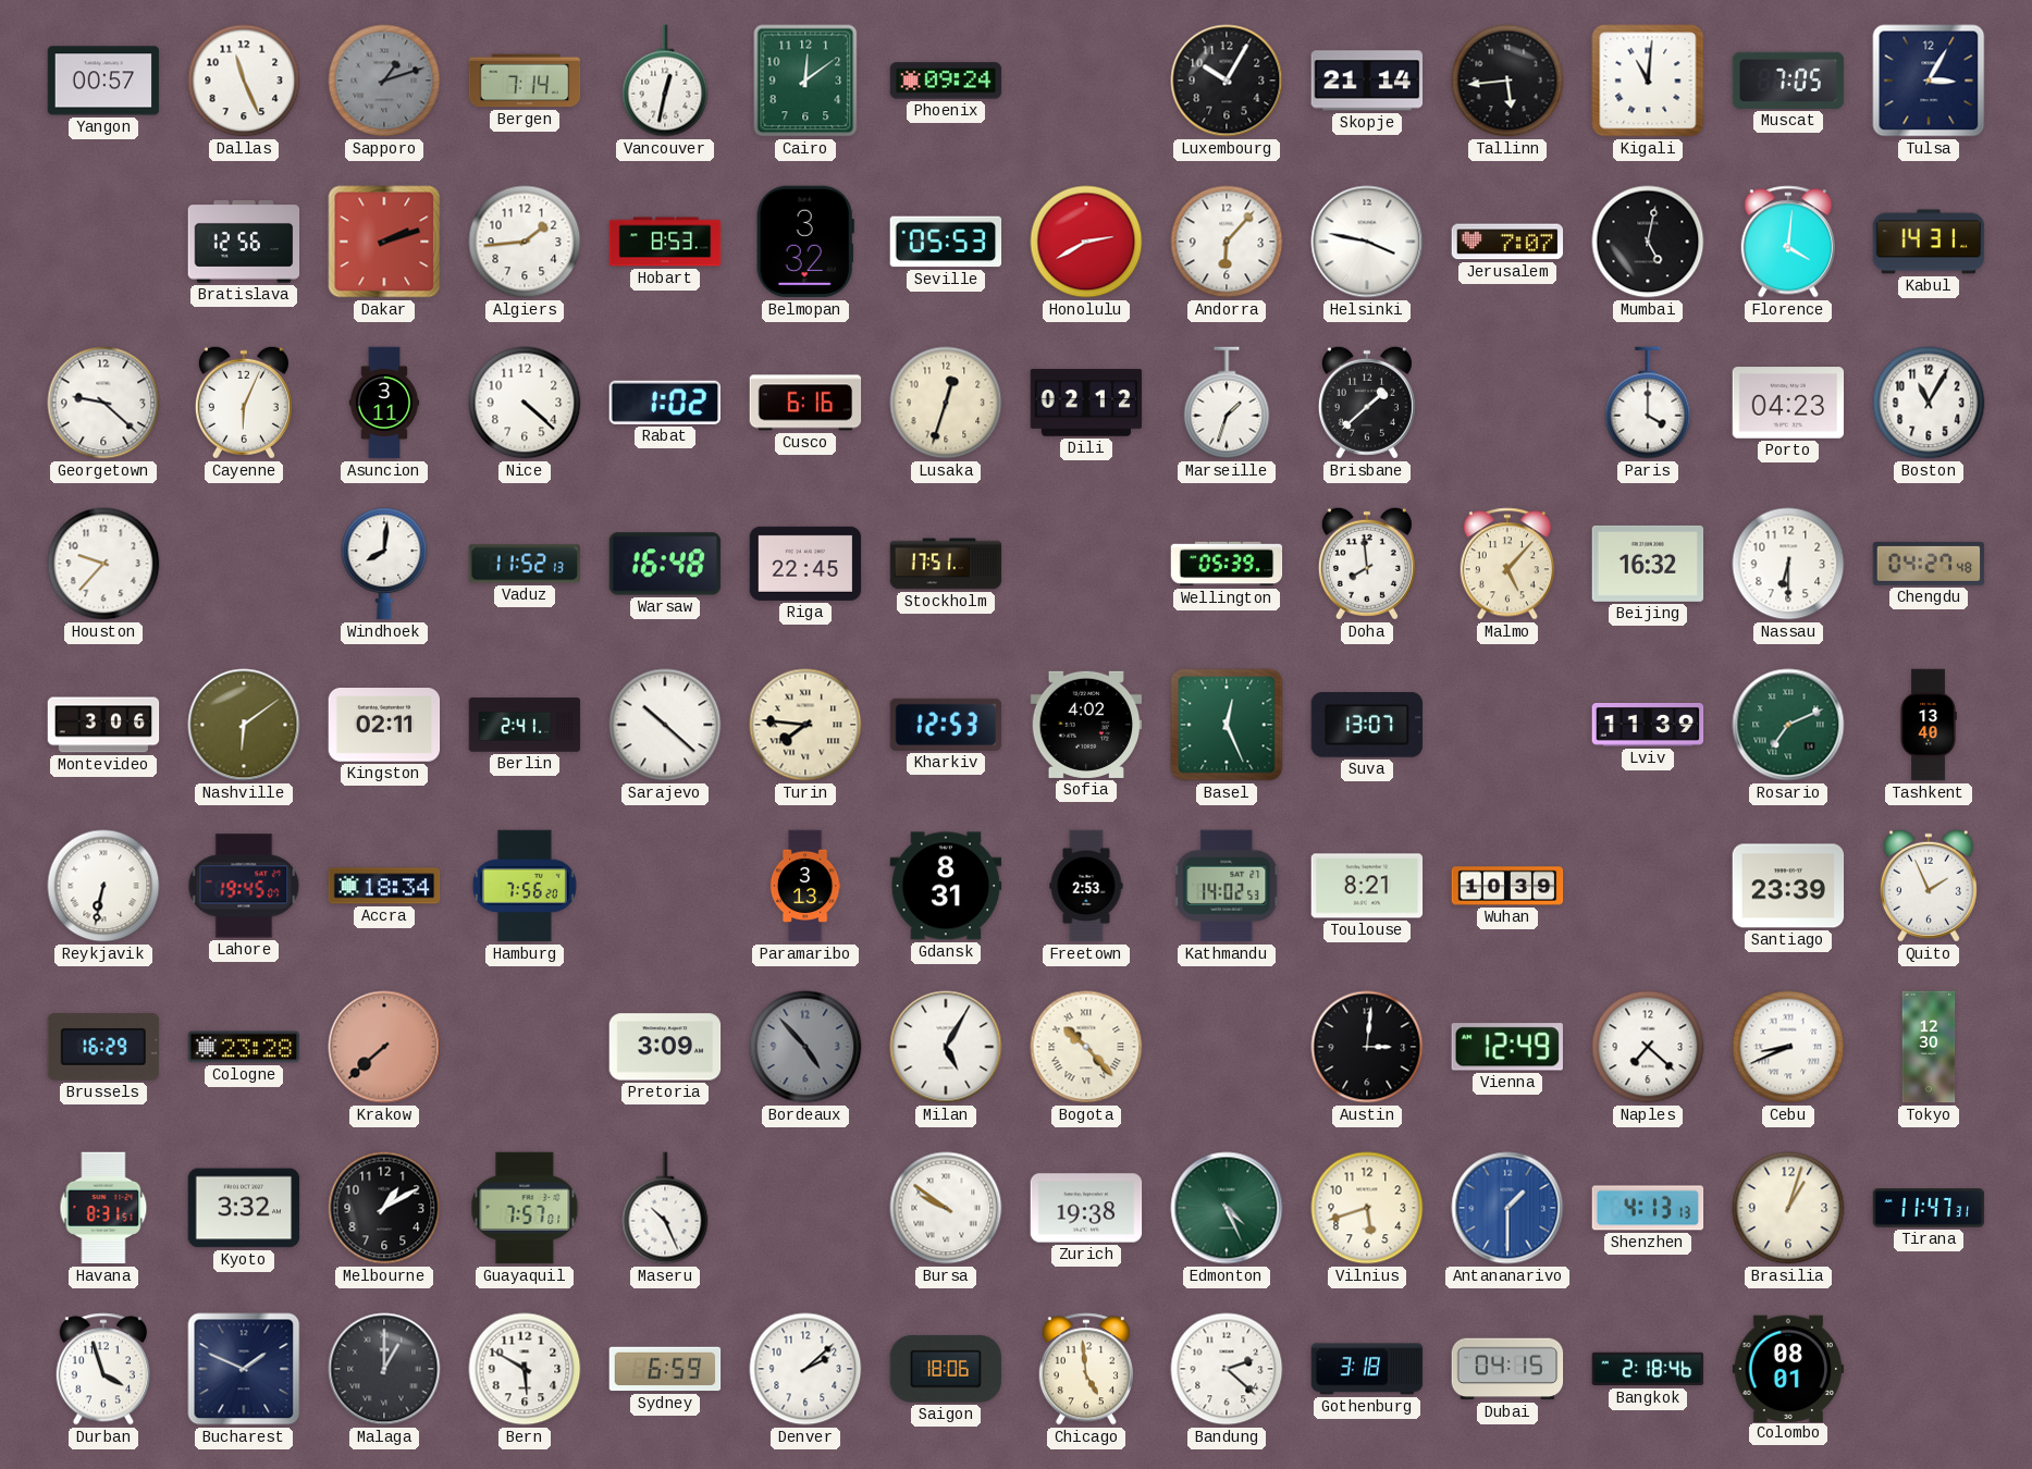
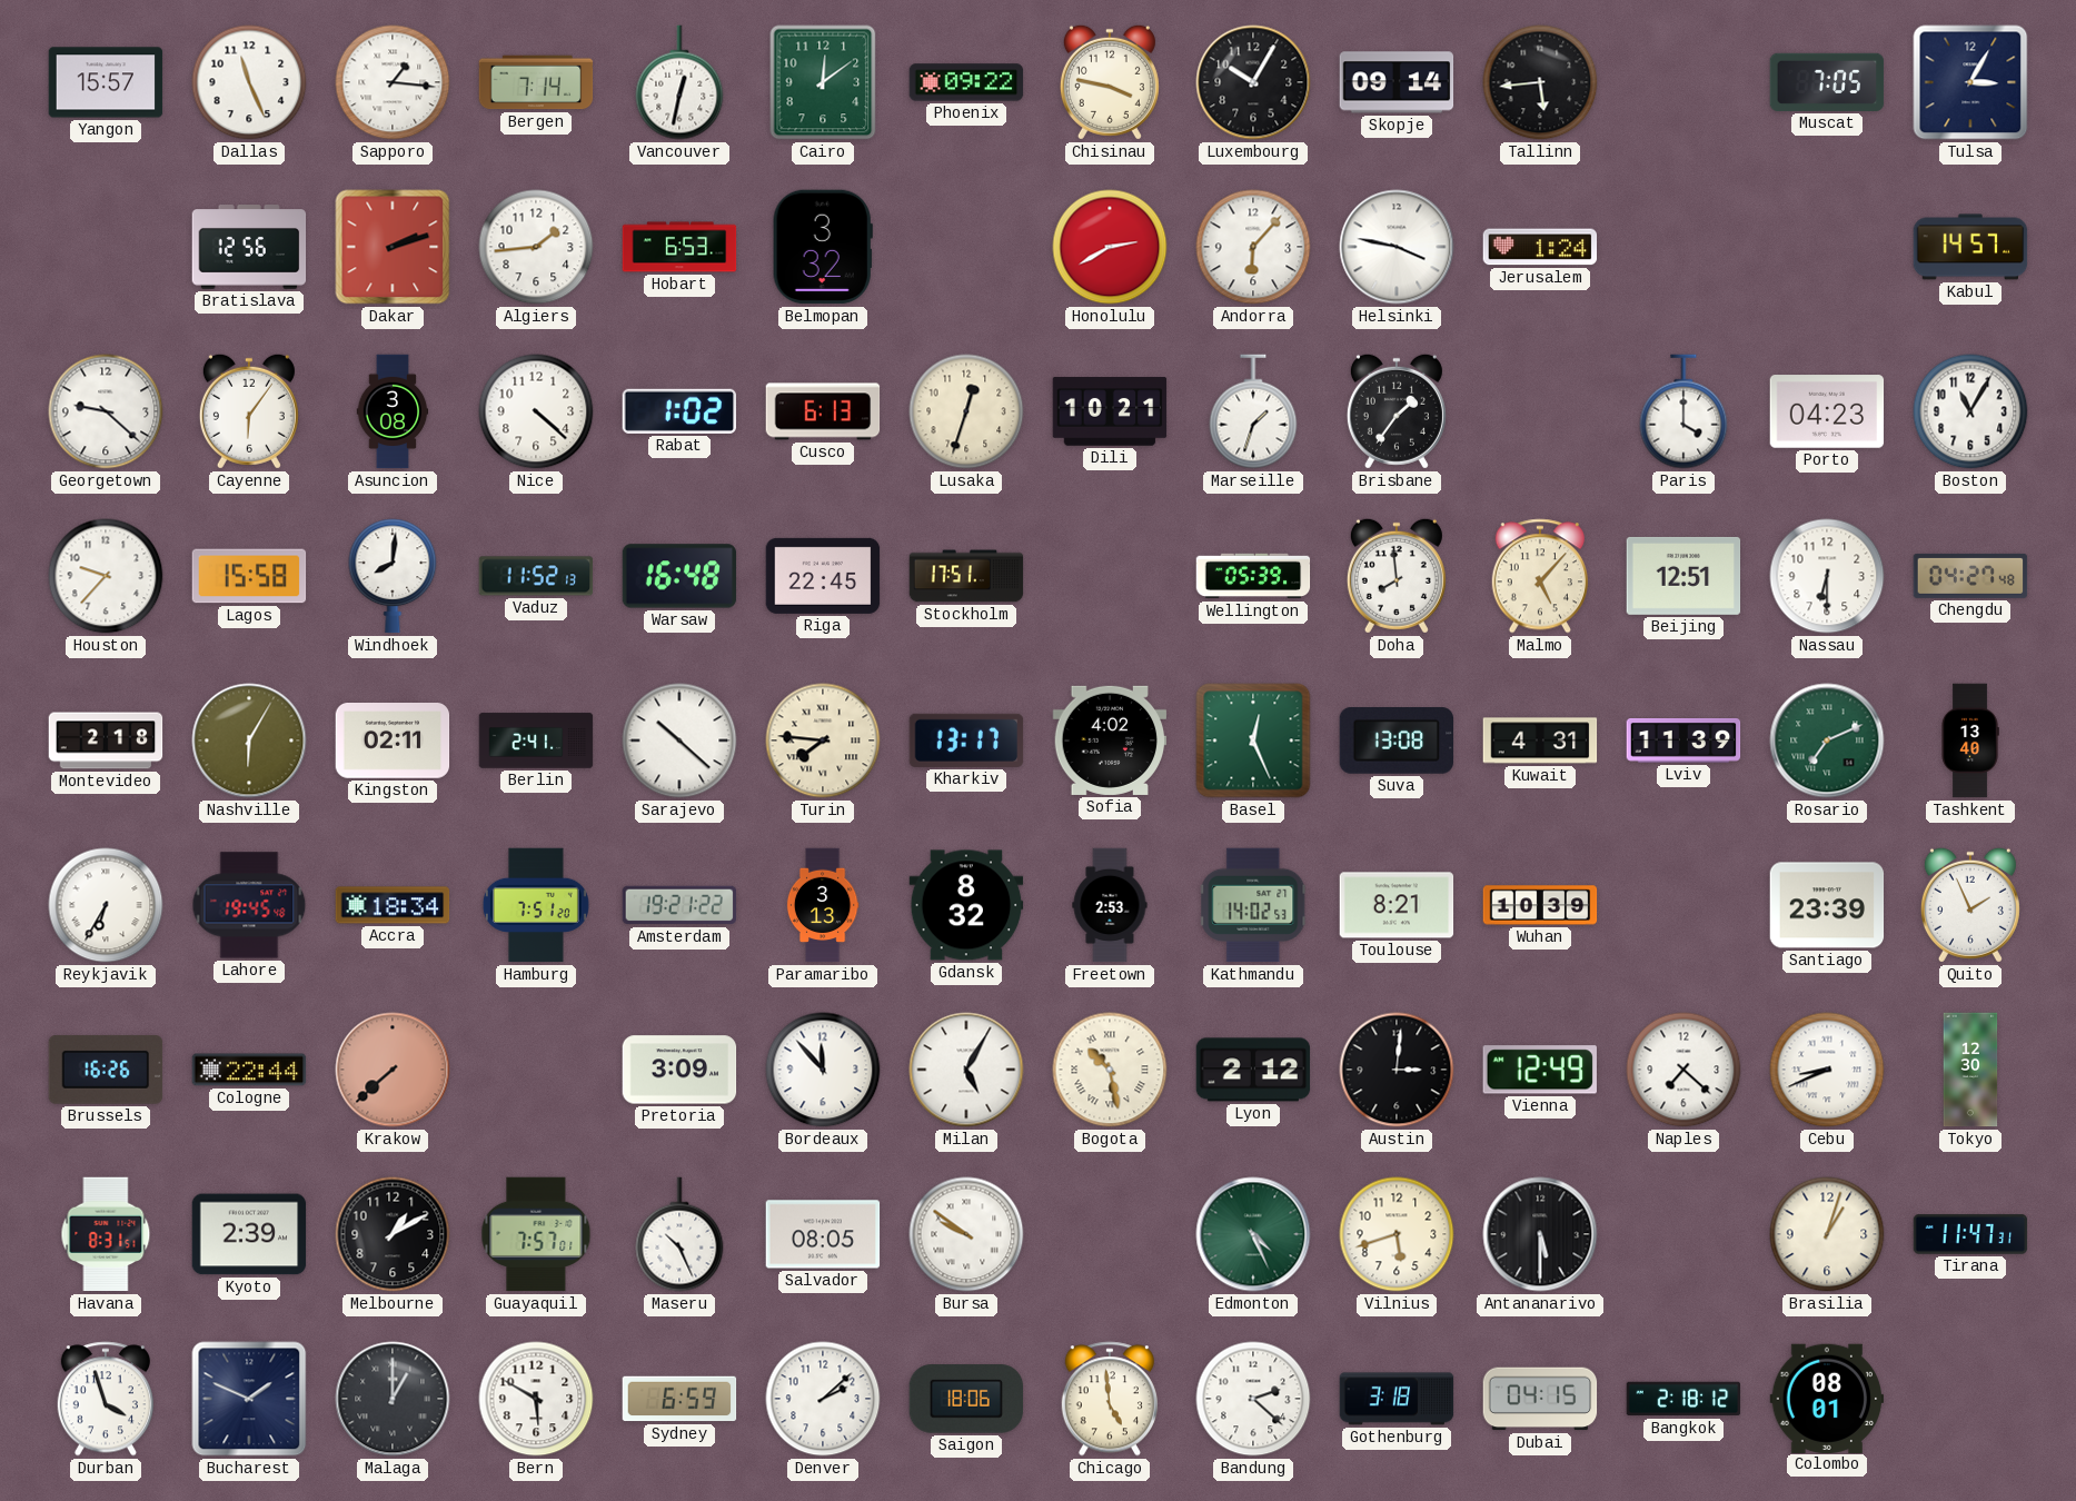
Yangon: 00:57 -> 15:57 (106, 82)
Sapporo: 1:12 -> 1:16 (393, 82)
Sapporo dial: grey -> white (393, 82)
Phoenix: 09:24 -> 09:22 (966, 82)
Chisinau: none -> 3:47 (1110, 82)
Skopje: 21:14 -> 09:14 (1397, 82)
Kigali: 11:01 -> none (1648, 81)
Hobart: 8:53 -> 6:53 (679, 247)
Seville: 05:53 -> none (946, 242)
Jerusalem: 7:07 -> 1:24 (1540, 247)
Mumbai: 5:02 -> none (1648, 242)
Florence: 4:01 -> none (1788, 242)
Kabul: 14:31 -> 14:57 (1970, 247)
Cayenne: 6:04 -> 6:06 (249, 411)
Asuncion: 3:11 -> 3:08 (393, 411)
Cusco: 6:16 -> 6:13 (823, 411)
Dili: 02:12 -> 10:21 (1110, 411)
Brisbane: 1:38 -> 1:36 (1397, 411)
Lagos: none -> 15:58 (249, 576)
Beijing: 16:32 -> 12:51 (1683, 576)
Montevideo: 3:06 -> 2:18 (106, 740)
Nashville: 6:09 -> 6:05 (249, 740)
Kharkiv: 12:53 -> 13:17 (966, 740)
Suva: 13:07 -> 13:08 (1397, 742)
Kuwait: none -> 4:31 (1540, 740)
Reykjavik: 6:32 -> 6:35 (106, 905)
Lahore: 19:45:07 -> 19:45:48 (249, 905)
Hamburg: 7:56 -> 7:51 (536, 905)
Amsterdam: none -> 19:21 (679, 905)
Gdansk: 8:31 -> 8:32 (966, 905)
Brussels: 16:29 -> 16:26 (106, 1070)
Cologne: 23:28 -> 22:44 (249, 1070)
Bordeaux: 4:53 -> 11:53 (823, 1070)
Bordeaux dial: grey -> white (823, 1070)
Bogota: 10:23 -> 10:28 (1110, 1070)
Lyon: none -> 2:12 (1253, 1070)
Kyoto: 3:32 -> 2:39 (249, 1234)
Salvador: none -> 08:05 (823, 1234)
Zurich: 19:38 -> none (1086, 1208)
Antananarivo: 1:30 -> 5:30 (1540, 1234)
Antananarivo dial: blue -> black (1540, 1234)
Shenzhen: 4:13 -> none (1648, 1208)
Bangkok: 2:18:46 -> 2:18:12 (1683, 1399)
